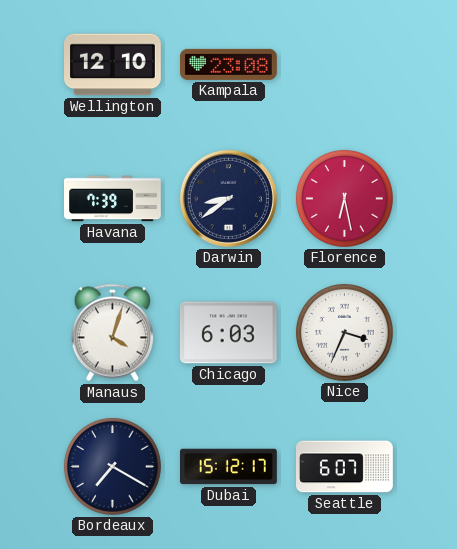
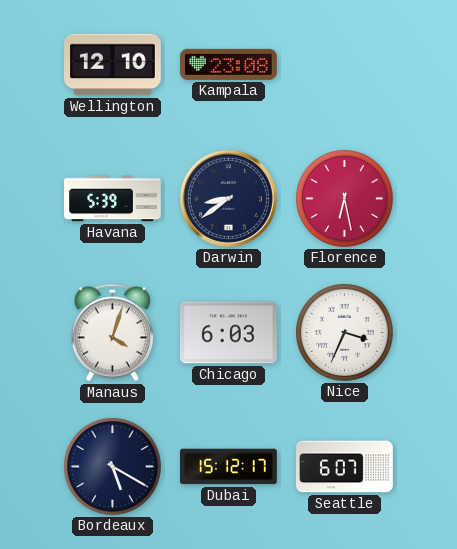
Havana: 7:39 -> 5:39 (113, 199)
Bordeaux: 7:20 -> 5:20 (112, 466)
